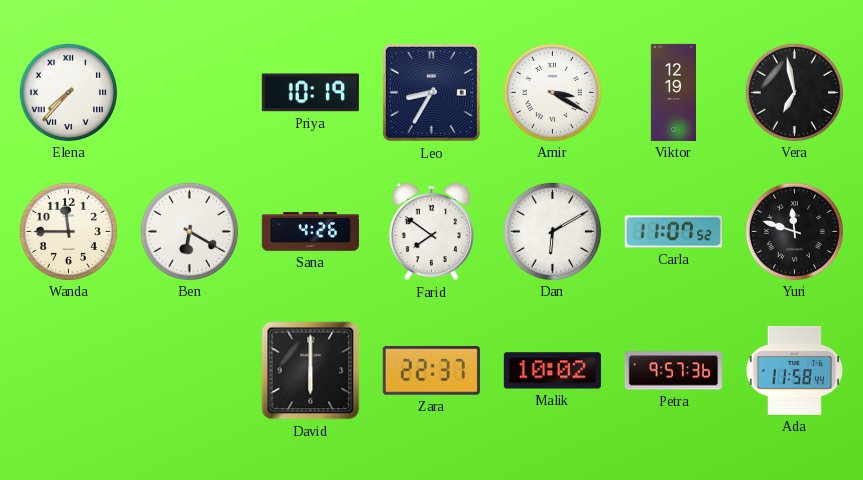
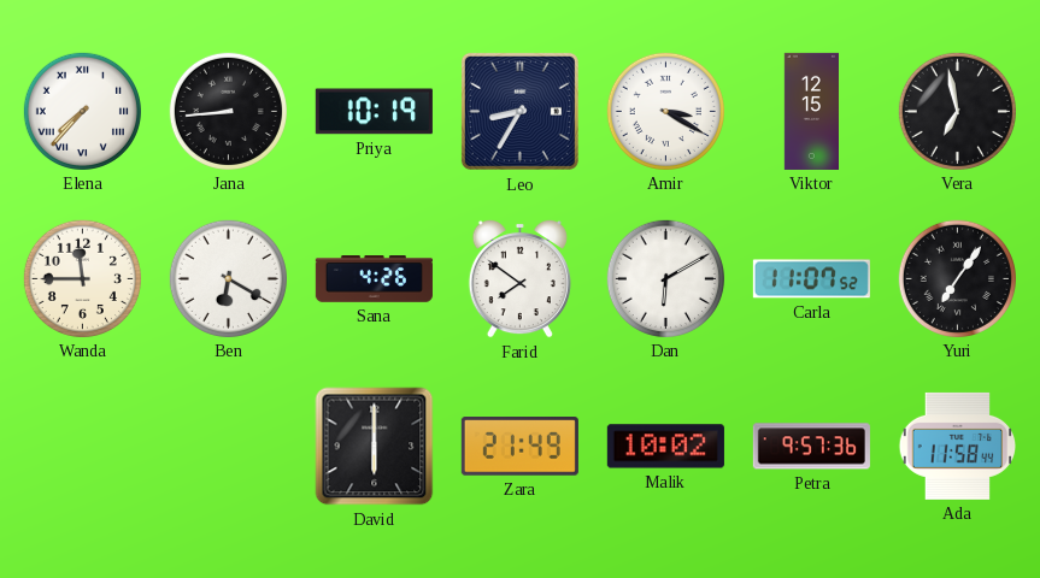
Jana: none -> 8:44 (228, 111)
Viktor: 12:19 -> 12:15 (811, 111)
Yuri: 11:48 -> 7:06 (957, 278)
Zara: 22:37 -> 21:49 (519, 447)
